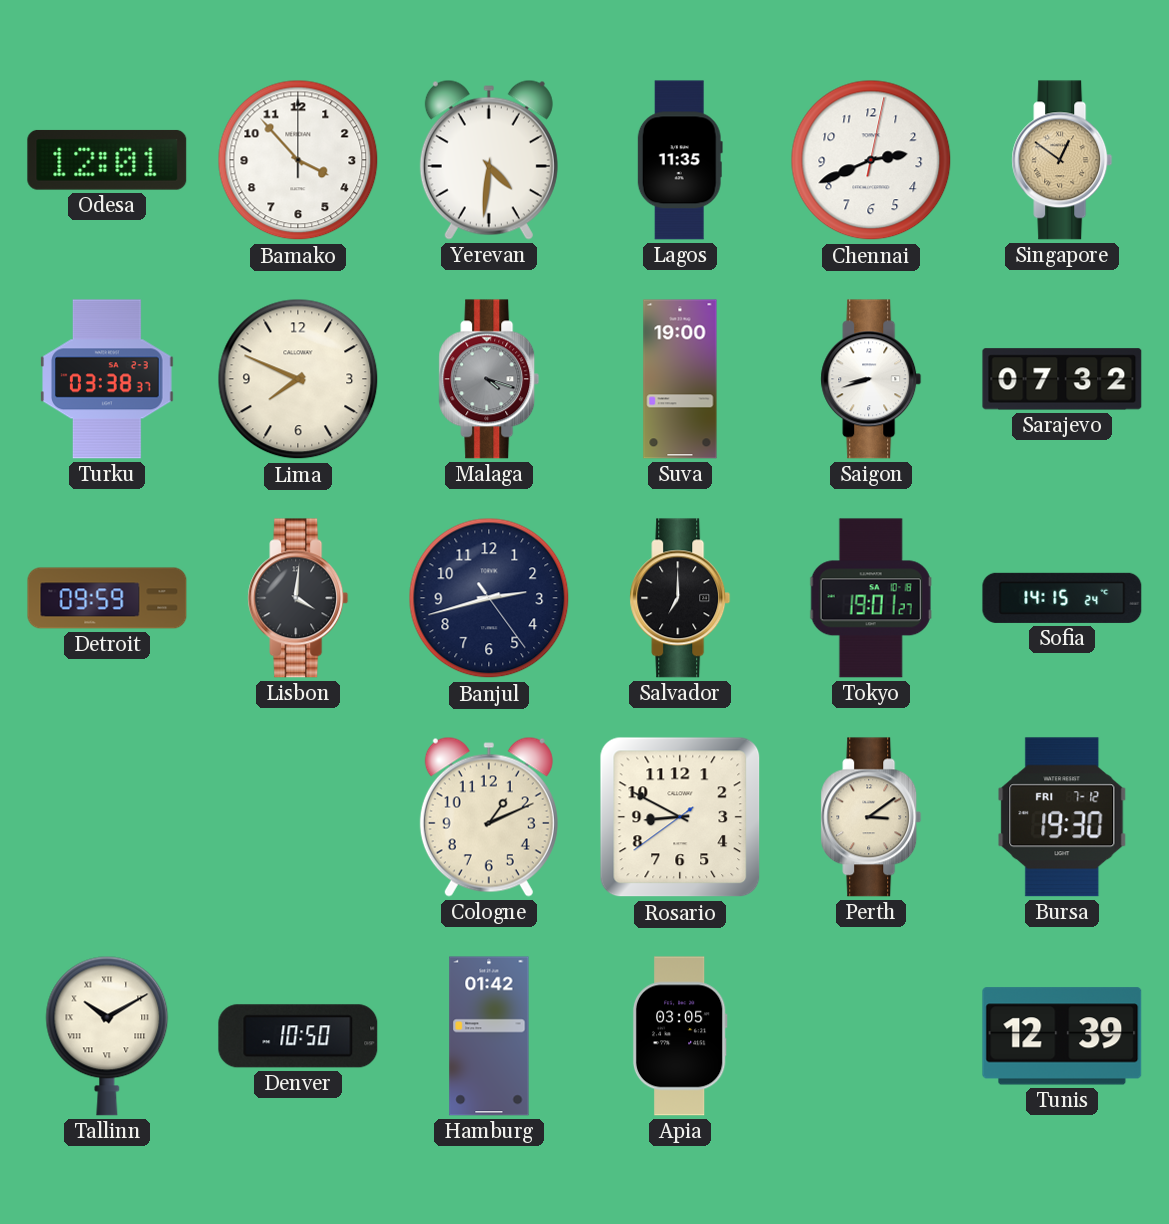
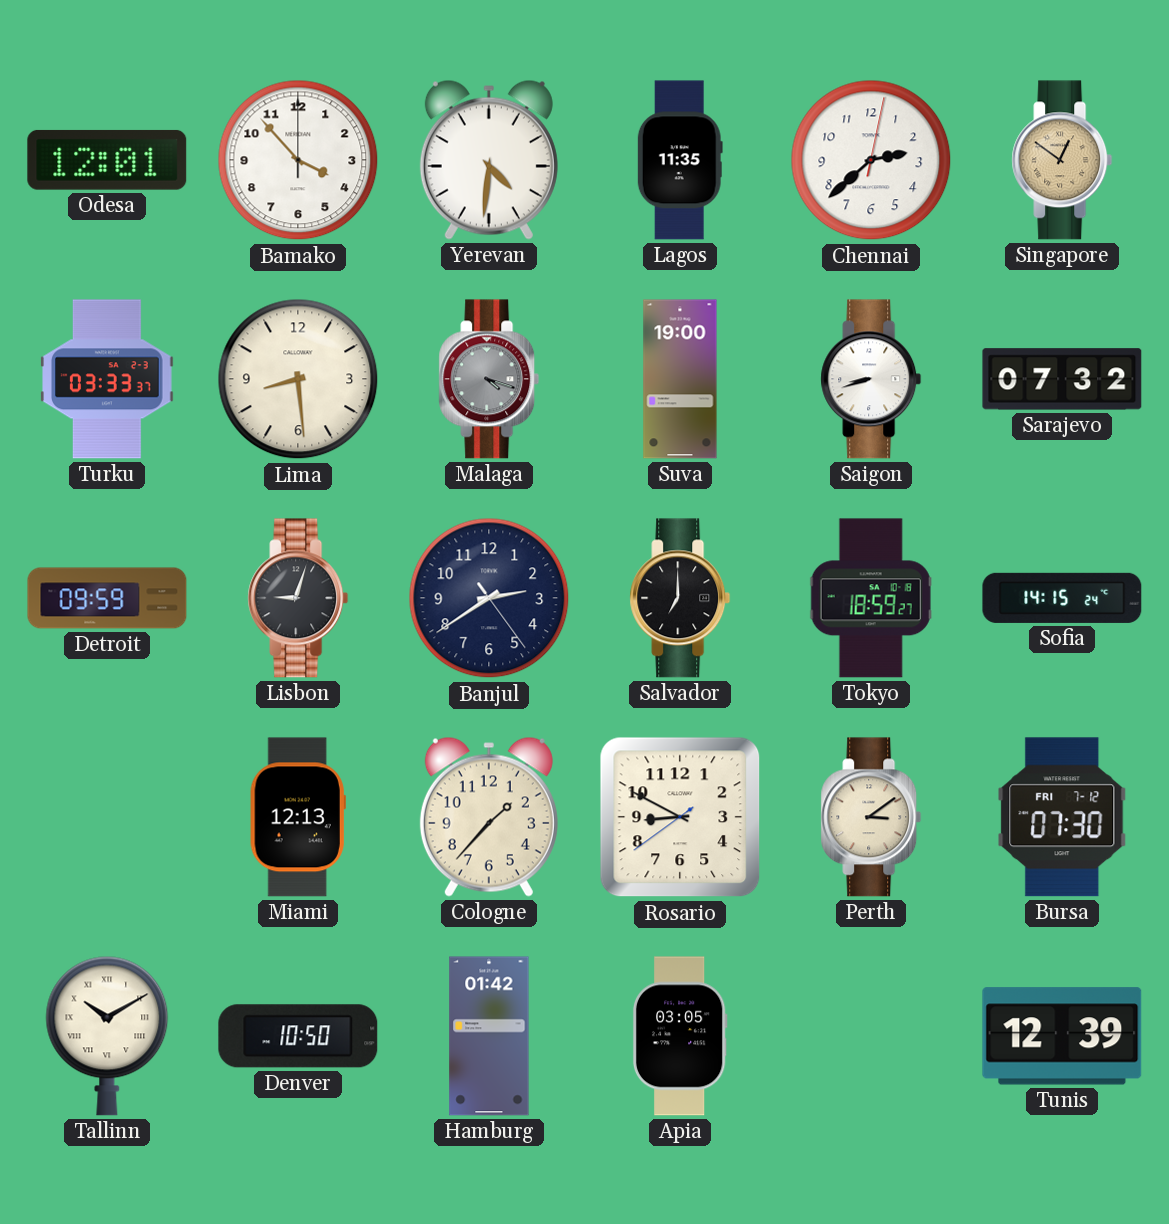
Chennai: 2:41 -> 2:38 (871, 160)
Turku: 03:38 -> 03:33 (108, 379)
Lima: 7:49 -> 8:29 (298, 379)
Lisbon: 4:01 -> 9:03 (298, 598)
Banjul: 2:42 -> 2:39 (489, 598)
Tokyo: 19:01 -> 18:59 (871, 598)
Miami: none -> 12:13 (298, 817)
Cologne: 1:11 -> 1:37 (489, 817)
Bursa: 19:30 -> 07:30 (1062, 817)
